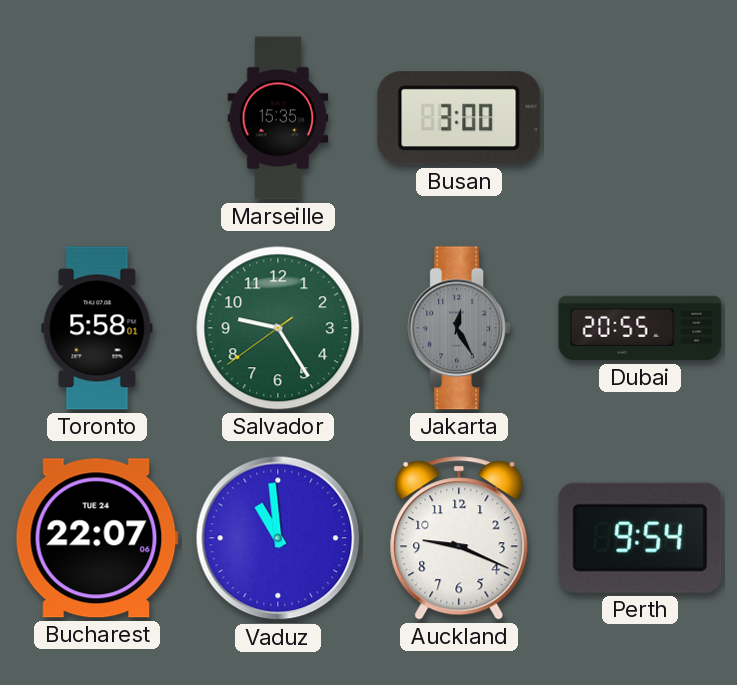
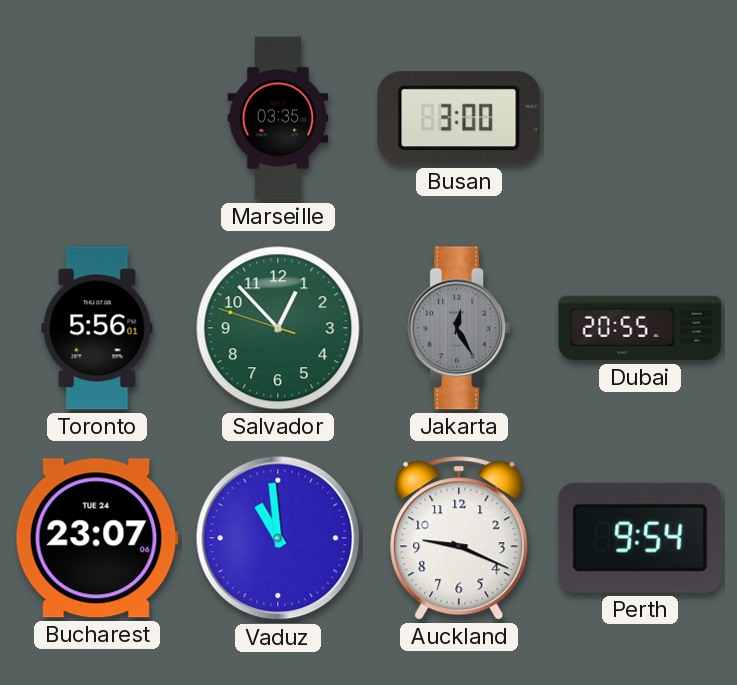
Marseille: 15:35 -> 03:35 (278, 118)
Toronto: 5:58 -> 5:56 (97, 328)
Salvador: 9:24 -> 12:52 (278, 328)
Bucharest: 22:07 -> 23:07 (97, 538)
